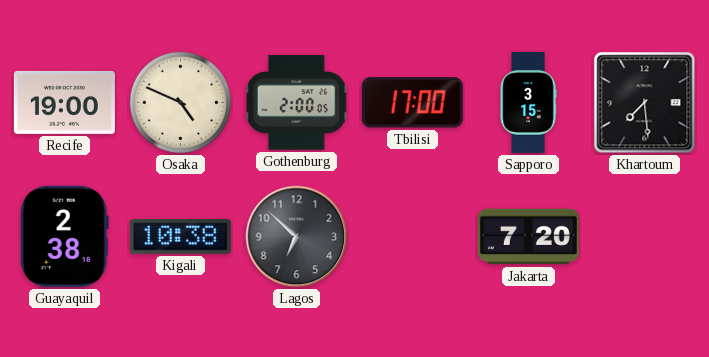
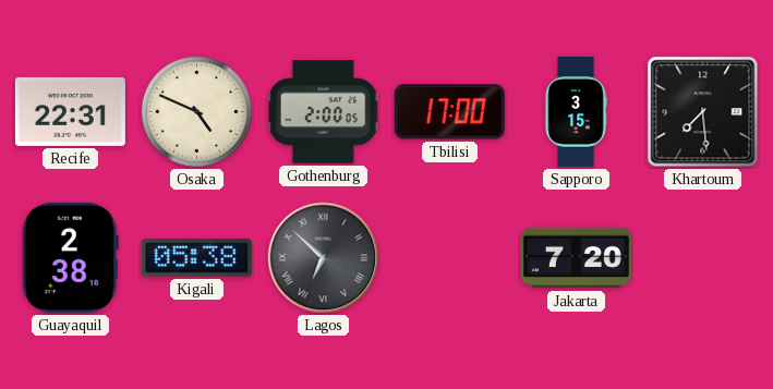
Recife: 19:00 -> 22:31 (70, 111)
Kigali: 10:38 -> 05:38 (196, 258)
Lagos numerals: Arabic -> Roman (324, 258)
